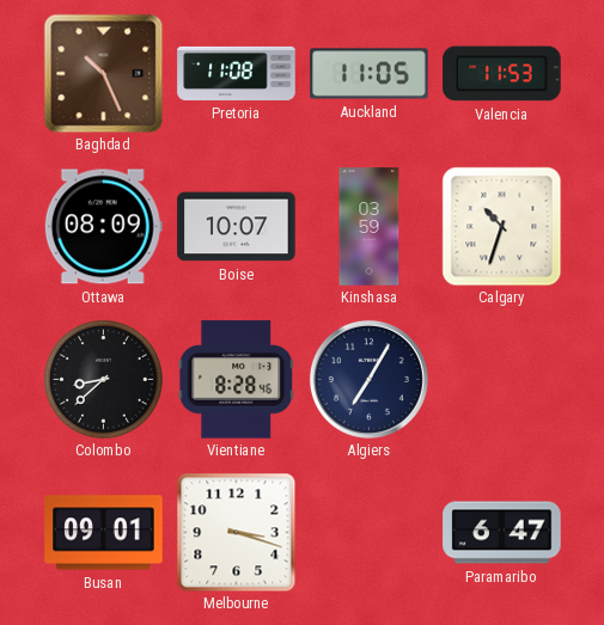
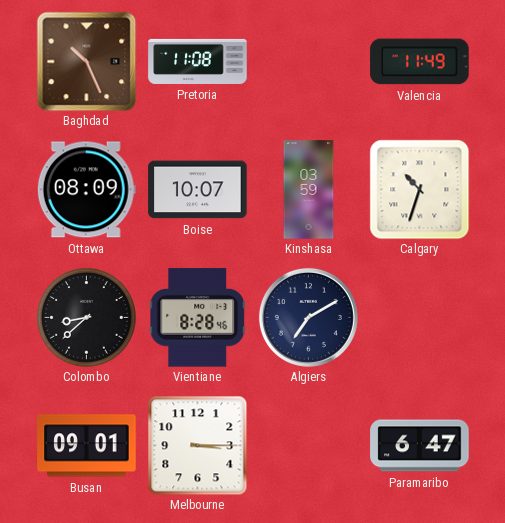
Auckland: 11:05 -> none (370, 74)
Valencia: 11:53 -> 11:49 (420, 62)
Algiers: 7:05 -> 7:10 (308, 317)
Melbourne: 3:18 -> 3:15 (197, 445)
